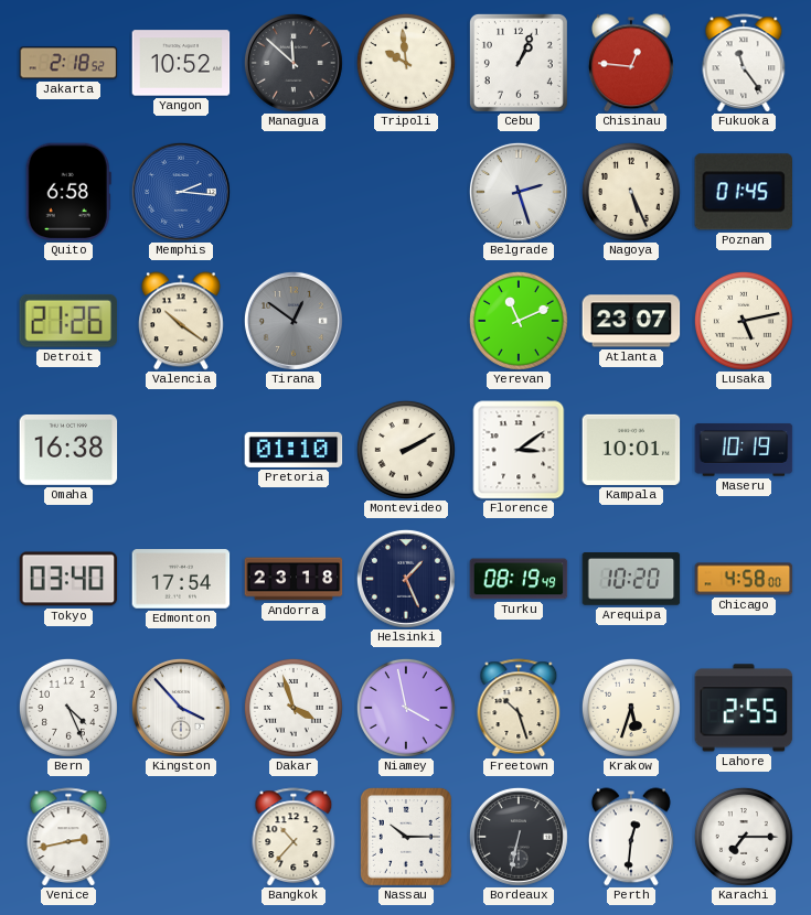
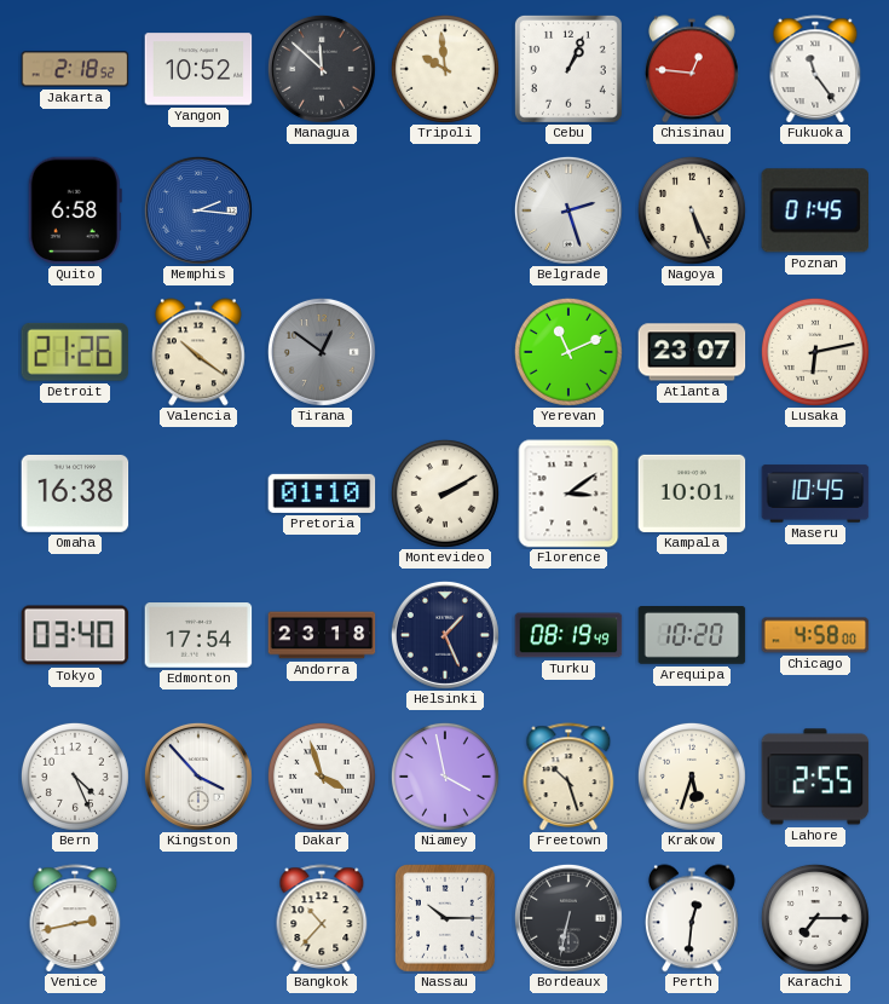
Lusaka: 5:13 -> 6:13 (815, 352)
Maseru: 10:19 -> 10:45 (815, 494)
